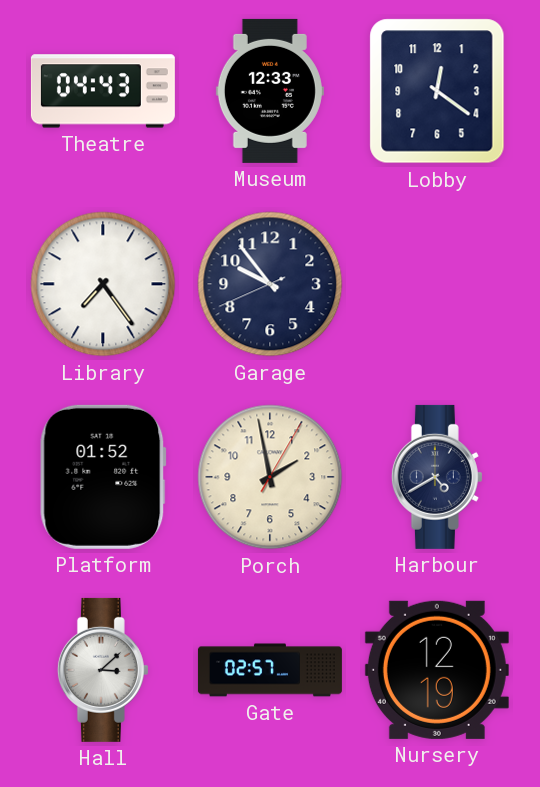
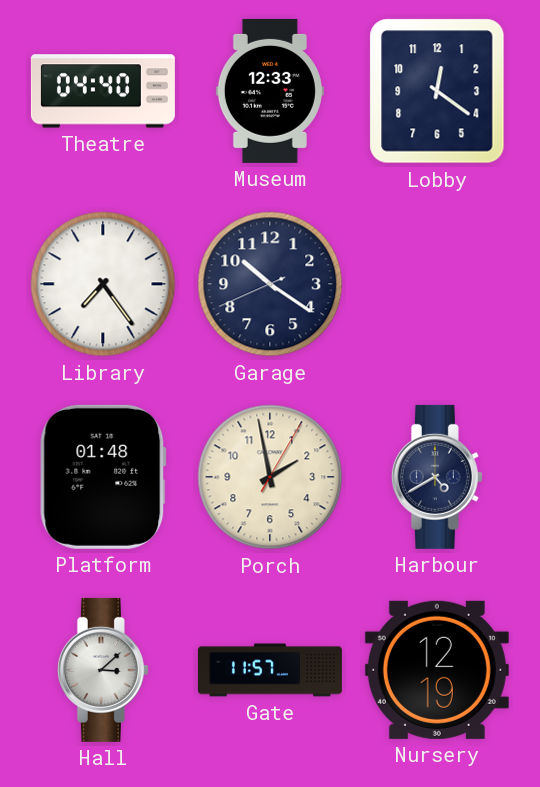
Theatre: 04:43 -> 04:40 (103, 91)
Garage: 9:53 -> 10:20 (270, 284)
Platform: 01:52 -> 01:48 (103, 477)
Gate: 02:57 -> 11:57 (270, 670)
